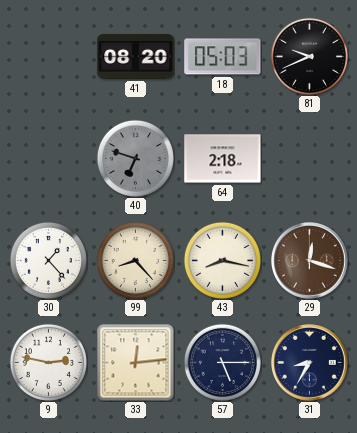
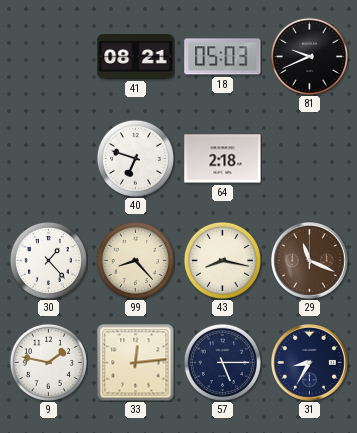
41: 08:20 -> 08:21 (136, 57)
40 dial: grey -> white (135, 158)
29: 12:18 -> 11:19 (310, 261)
9: 2:47 -> 1:47 (48, 362)
